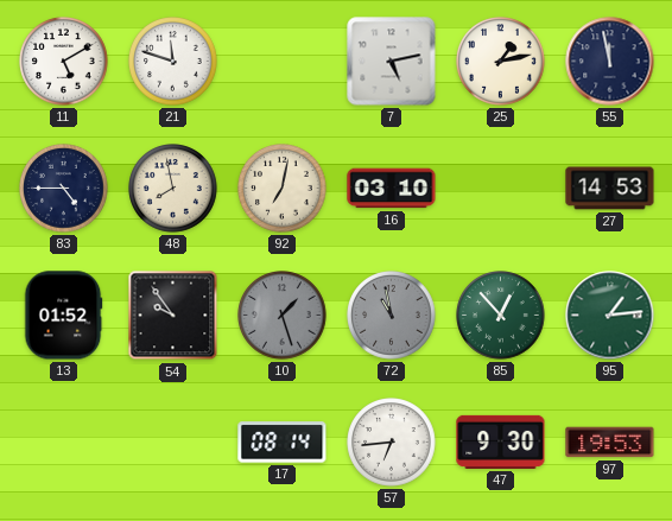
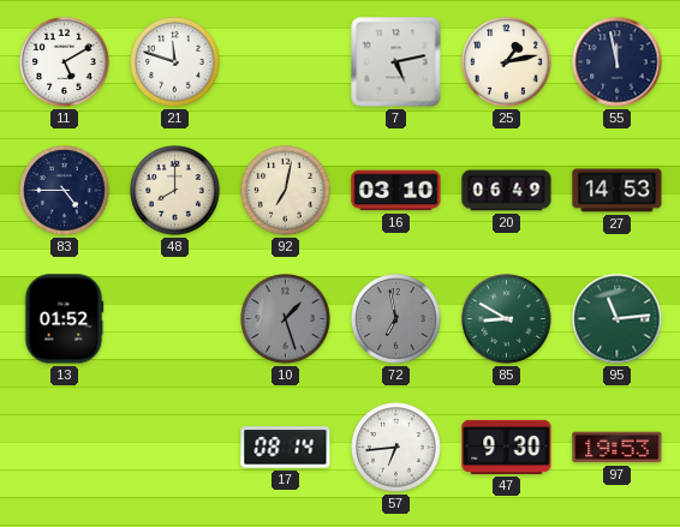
48: 7:58 -> 8:00 (175, 191)
20: none -> 06:49 (507, 191)
54: 9:54 -> none (173, 316)
72: 10:58 -> 6:58 (396, 319)
85: 12:53 -> 8:50 (507, 319)
95: 1:14 -> 11:14 (618, 319)
